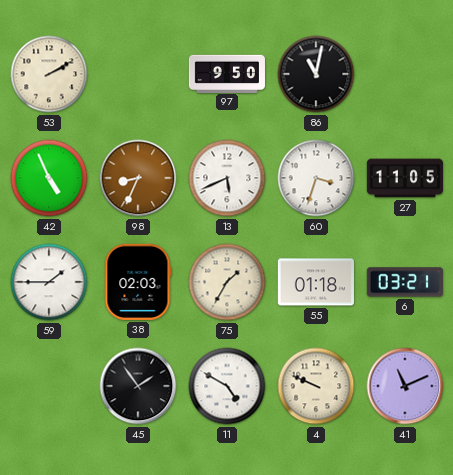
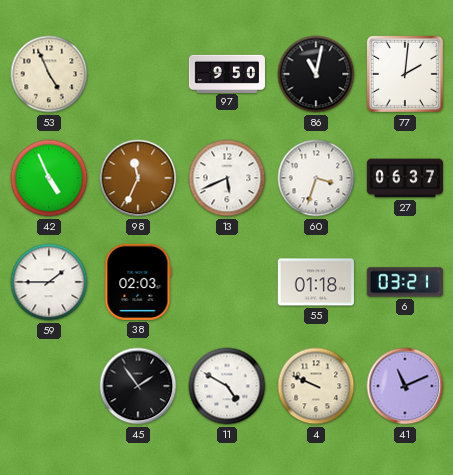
53: 2:10 -> 4:56 (49, 74)
77: none -> 2:01 (405, 74)
98: 8:34 -> 11:34 (138, 178)
27: 11:05 -> 06:37 (405, 178)
75: 1:35 -> none (227, 282)
